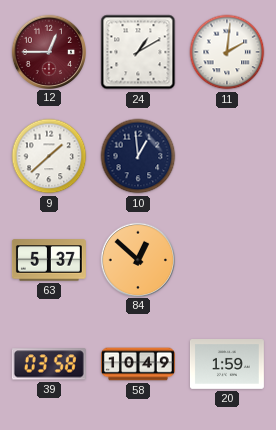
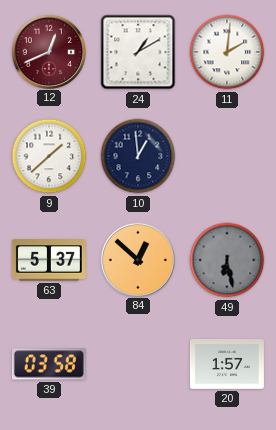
12: 12:45 -> 12:41 (48, 51)
49: none -> 6:28 (227, 260)
58: 10:49 -> none (138, 364)
20: 1:59 -> 1:57 (227, 365)
